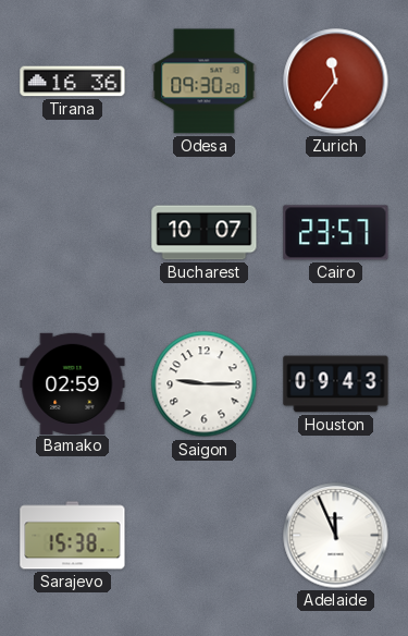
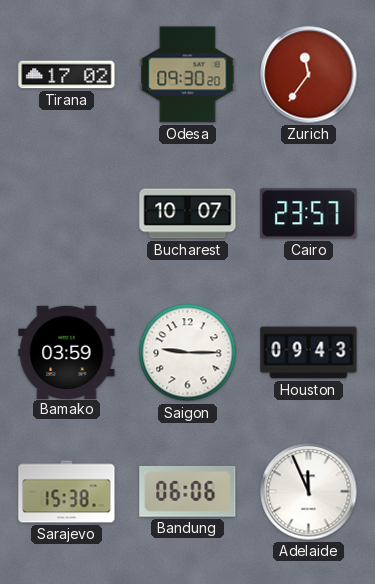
Tirana: 16:36 -> 17:02 (67, 75)
Bamako: 02:59 -> 03:59 (67, 352)
Bandung: none -> 06:06 (188, 491)
